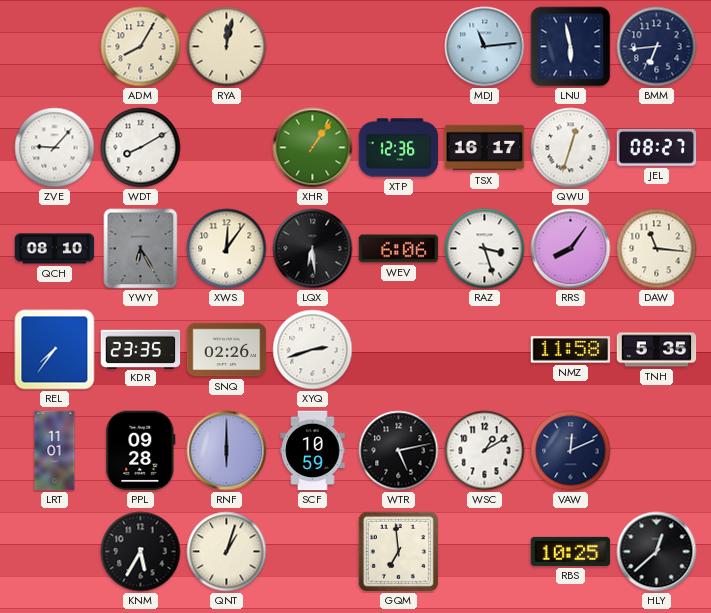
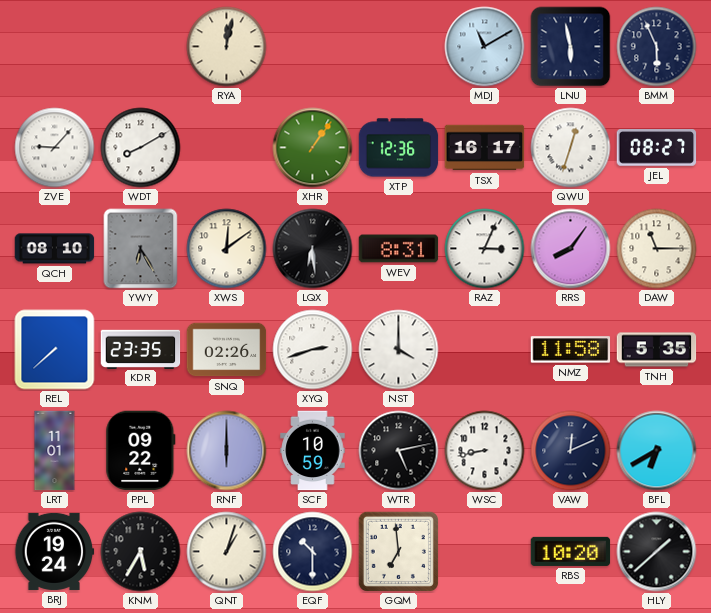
ADM: 8:05 -> none (141, 47)
MDJ: 11:14 -> 11:10 (485, 47)
BMM: 6:44 -> 5:56 (657, 47)
XWS: 12:06 -> 12:09 (227, 249)
WEV: 6:06 -> 8:31 (399, 249)
RAZ: 3:27 -> 3:04 (485, 249)
DAW: 11:16 -> 11:15 (657, 249)
REL: 7:36 -> 7:38 (55, 350)
NST: none -> 4:00 (399, 350)
PPL: 09:28 -> 09:22 (141, 451)
WSC: 1:10 -> 8:43 (485, 451)
BFL: none -> 6:40 (657, 451)
BRJ: none -> 19:24 (54, 551)
EQF: none -> 10:30 (313, 552)
RBS: 10:25 -> 10:20 (571, 551)
HLY: 12:38 -> 1:38 (657, 552)
